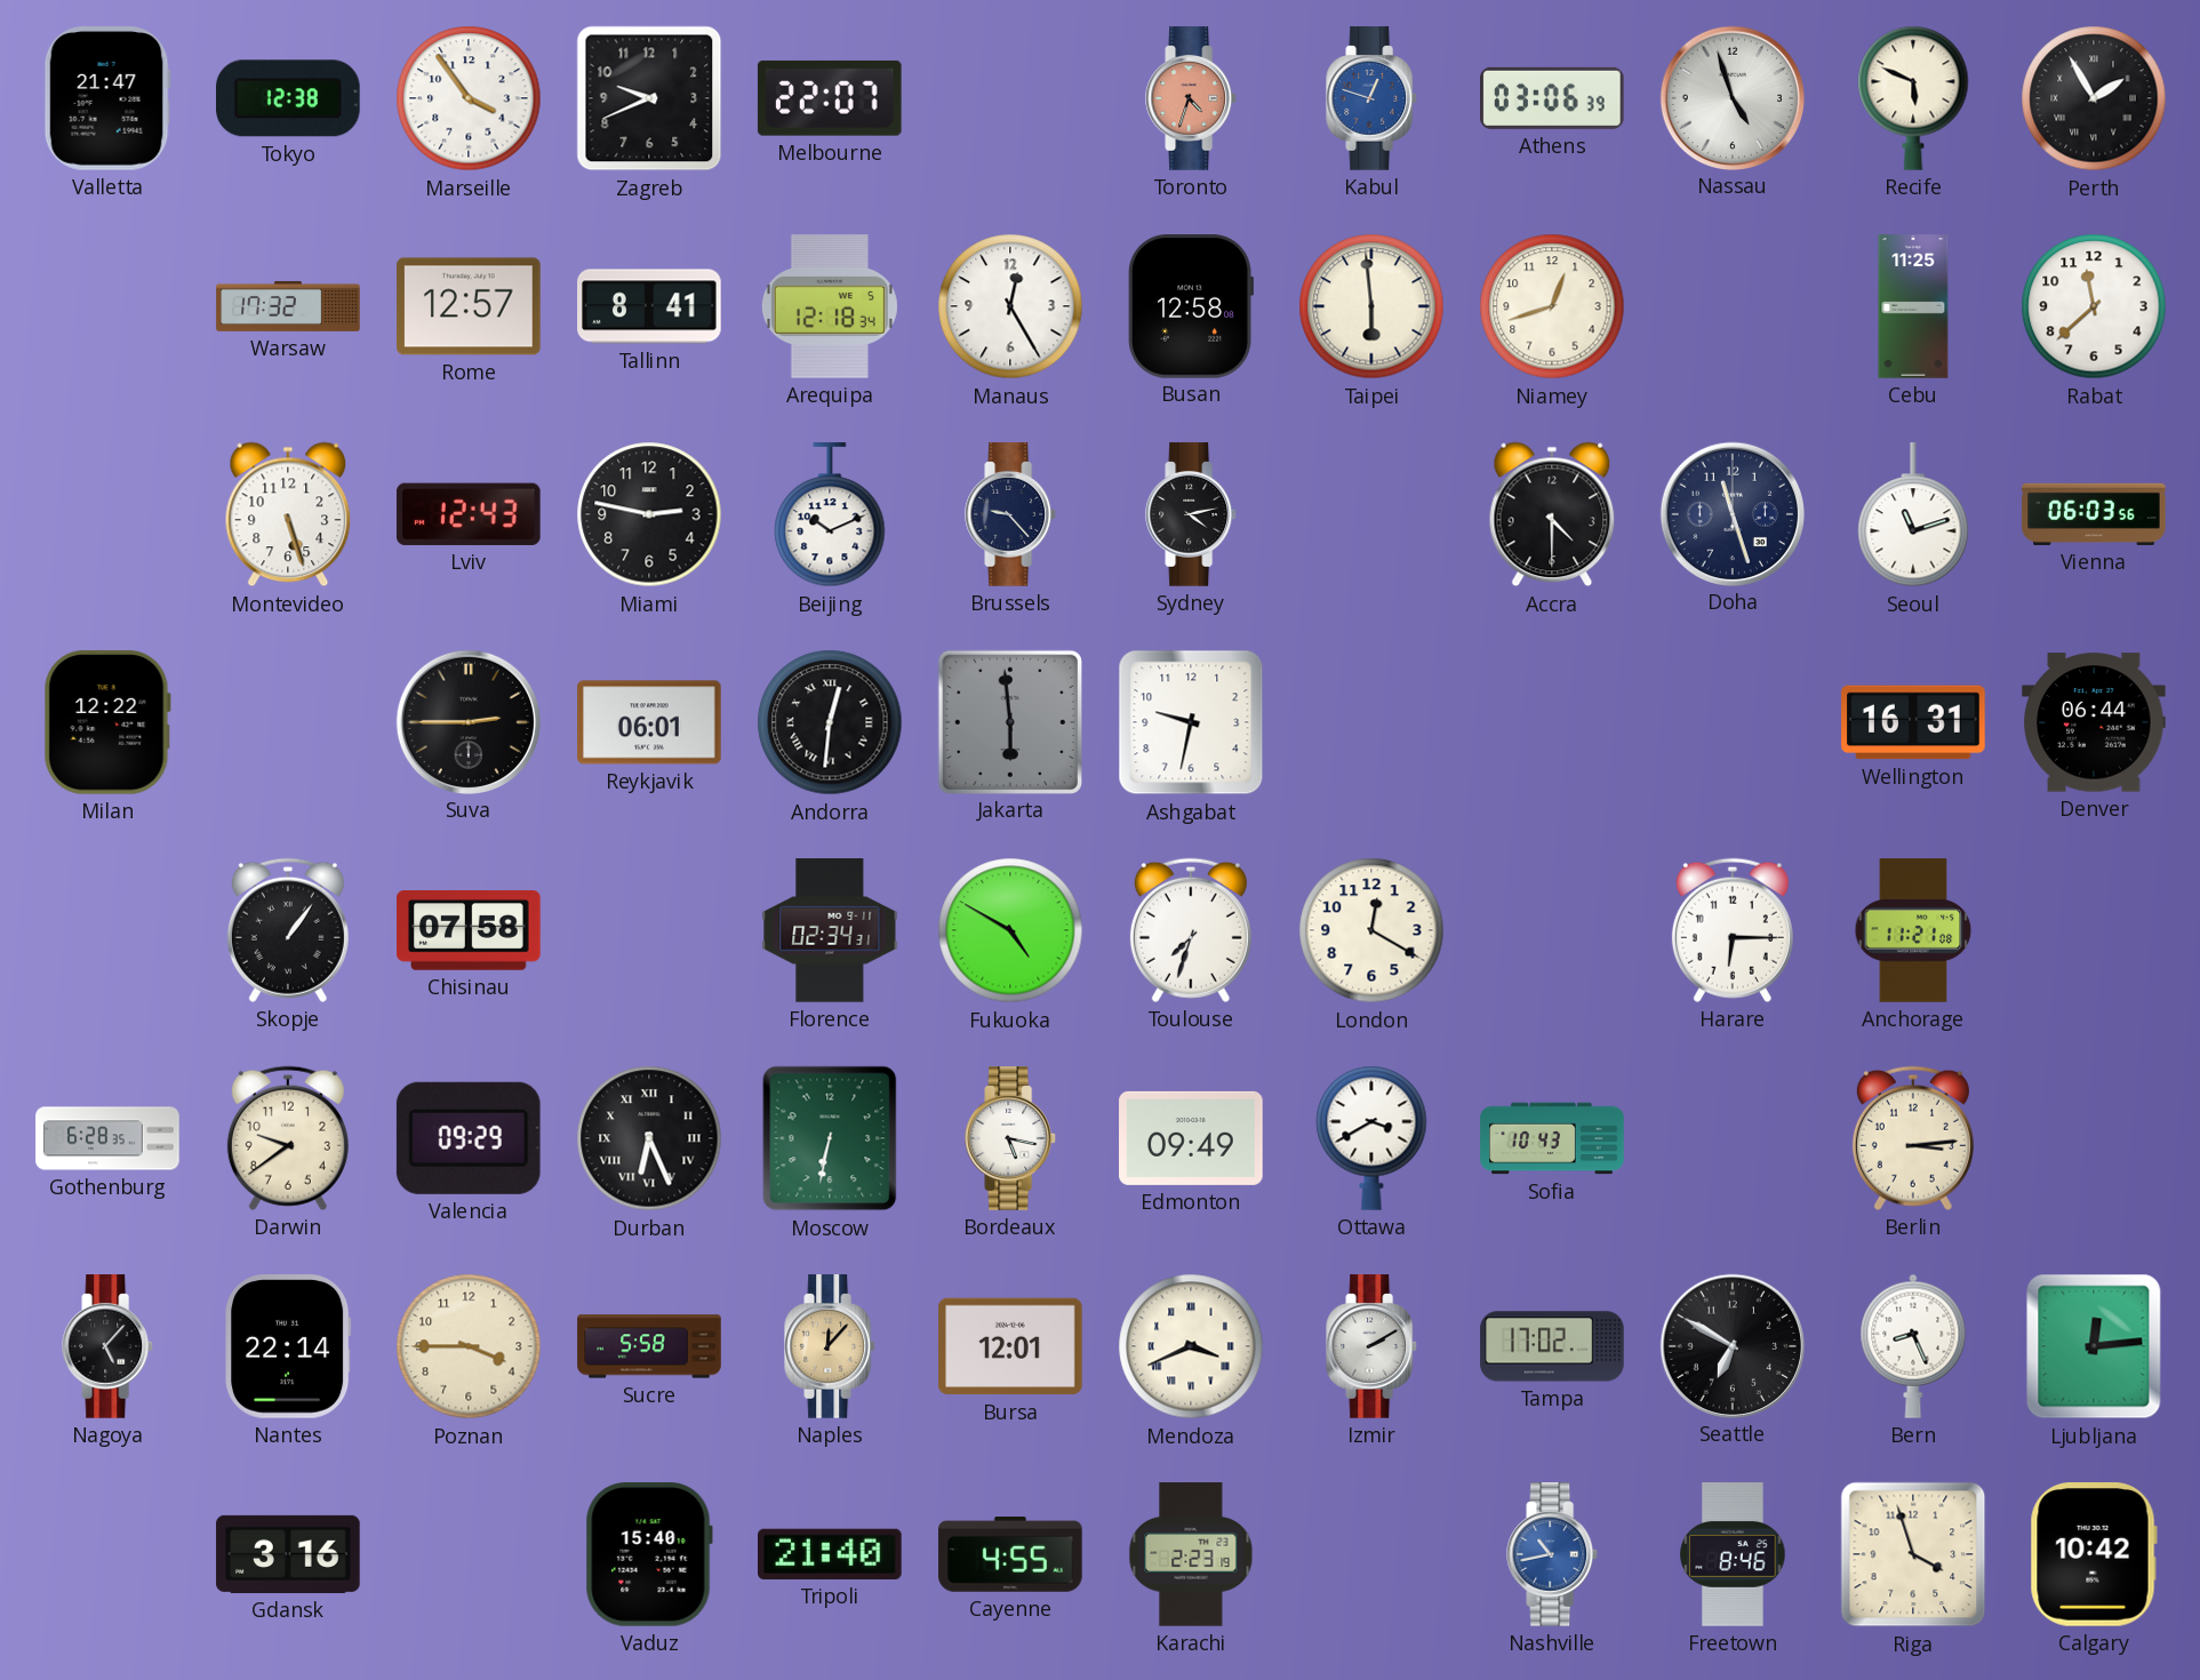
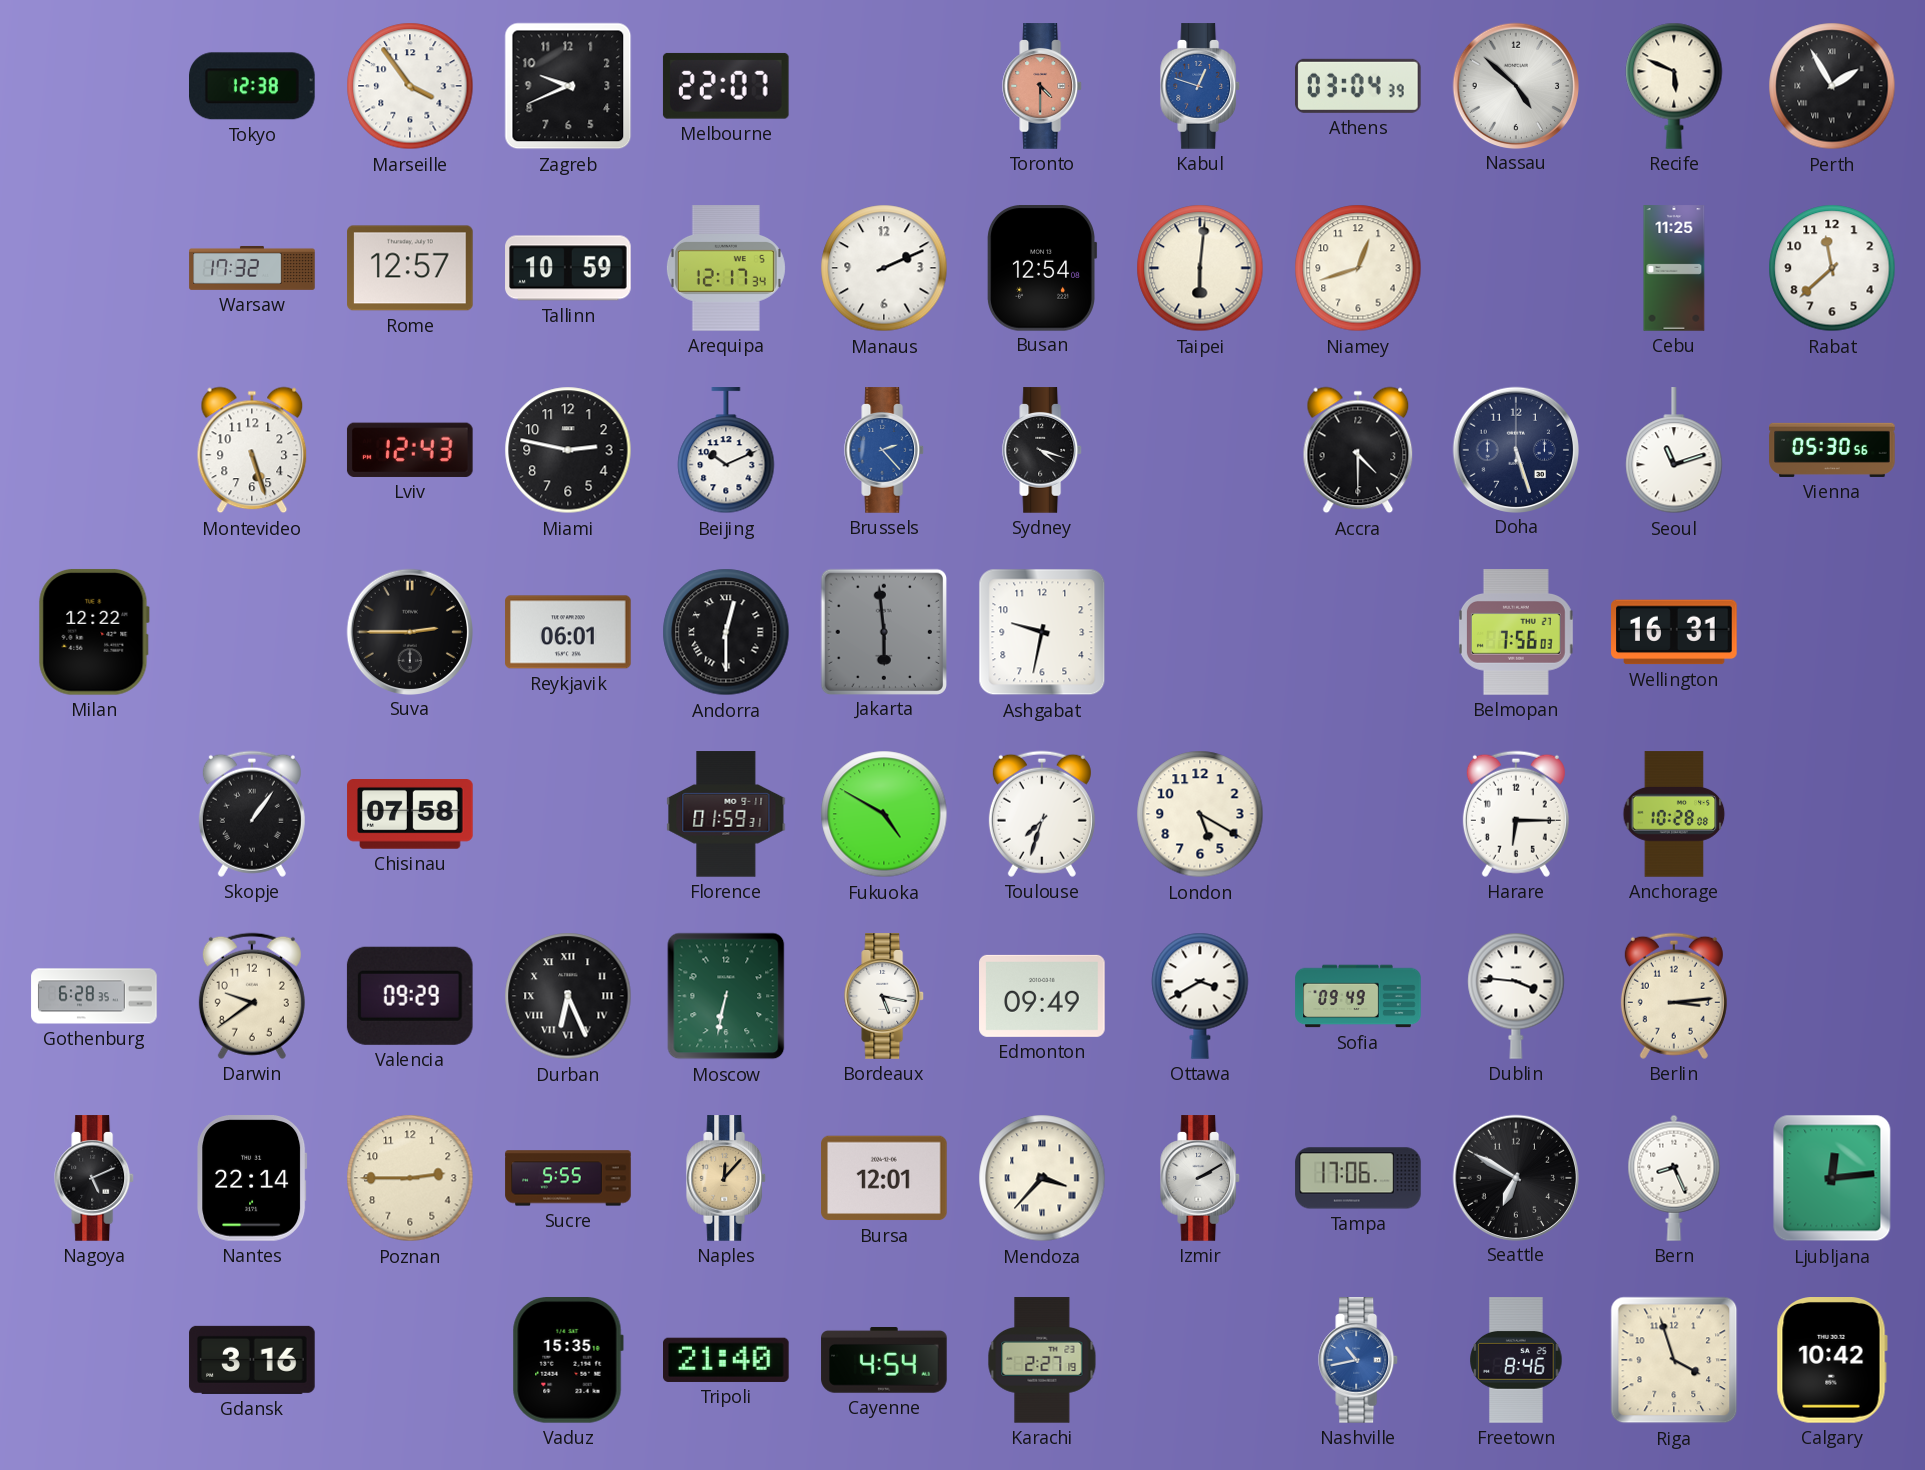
Valletta: 21:47 -> none (107, 99)
Toronto: 4:33 -> 4:30 (1043, 86)
Athens: 03:06 -> 03:04 (1359, 86)
Nassau: 4:57 -> 4:52 (1515, 85)
Tallinn: 8:41 -> 10:59 (568, 268)
Arequipa: 12:18 -> 12:17 (726, 268)
Manaus: 12:25 -> 2:11 (884, 268)
Busan: 12:58 -> 12:54 (1043, 268)
Taipei: 5:59 -> 6:01 (1200, 268)
Brussels: 9:23 -> 2:23 (885, 450)
Brussels dial: navy -> blue (885, 450)
Sydney: 4:13 -> 4:18 (1043, 450)
Doha: 11:27 -> 5:27 (1515, 449)
Vienna: 06:03 -> 05:30 (1832, 450)
Andorra: 12:31 -> 12:30 (726, 632)
Belmopan: none -> 7:56 (1516, 632)
Denver: 06:44 -> none (2094, 722)
Florence: 02:34 -> 01:59 (726, 814)
London: 12:20 -> 5:20 (1200, 814)
Anchorage: 11:21 -> 10:28 (1674, 814)
Sofia: 10:43 -> 09:49 (1358, 996)
Dublin: none -> 3:46 (1516, 996)
Nagoya: 5:07 -> 5:11 (95, 1178)
Poznan: 3:45 -> 2:45 (410, 1178)
Sucre: 5:58 -> 5:55 (568, 1178)
Mendoza: 3:41 -> 3:37 (1042, 1178)
Tampa: 17:02 -> 17:06 (1358, 1178)
Vaduz: 15:40 -> 15:35 (568, 1361)
Cayenne: 4:55 -> 4:54 (884, 1361)
Karachi: 2:23 -> 2:27 (1042, 1360)
